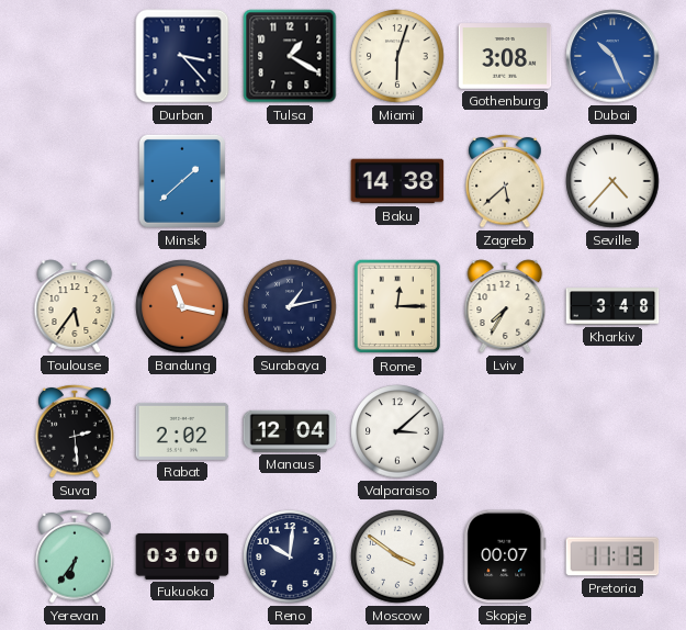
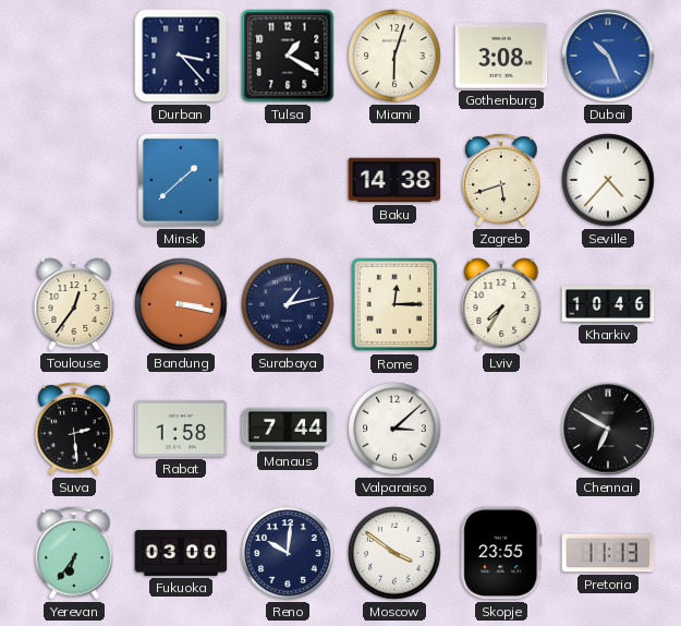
Zagreb: 5:38 -> 5:42 (501, 180)
Toulouse: 5:36 -> 12:36 (74, 304)
Bandung: 11:17 -> 3:17 (181, 304)
Kharkiv: 3:48 -> 10:46 (608, 304)
Rabat: 2:02 -> 1:58 (181, 429)
Manaus: 12:04 -> 7:44 (288, 429)
Chennai: none -> 6:50 (608, 429)
Skopje: 00:07 -> 23:55 (501, 553)
